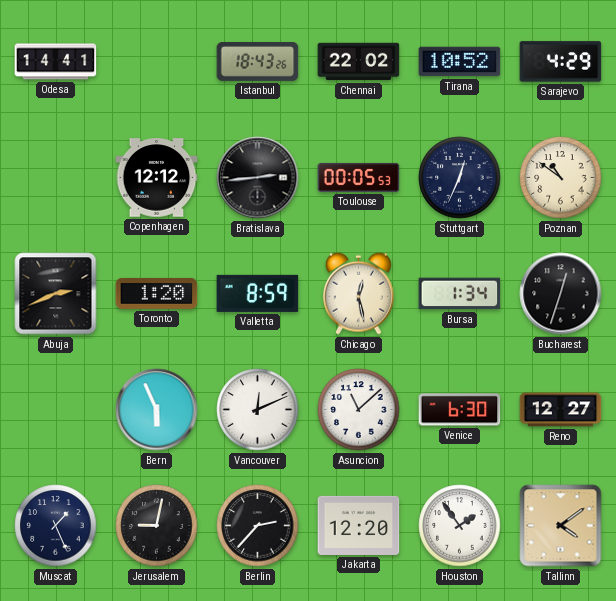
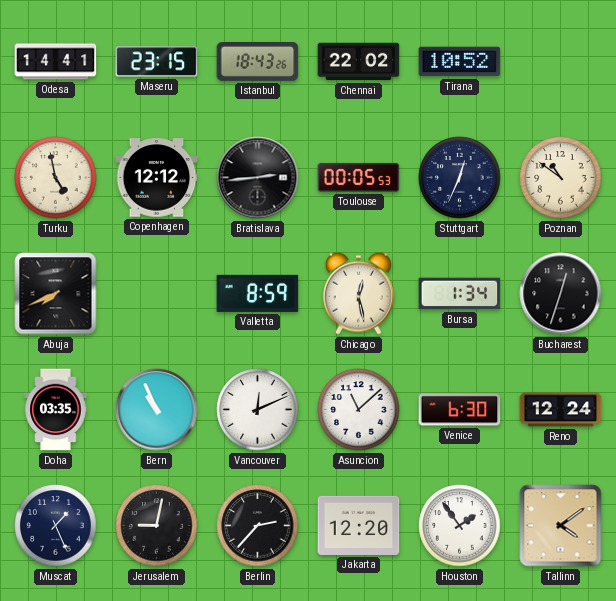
Maseru: none -> 23:15 (157, 62)
Sarajevo: 4:29 -> none (561, 62)
Turku: none -> 4:58 (56, 178)
Abuja: 2:41 -> 7:41 (56, 294)
Toronto: 1:20 -> none (157, 293)
Doha: none -> 03:35 (56, 410)
Bern: 5:56 -> 10:56 (157, 410)
Reno: 12:27 -> 12:24 (561, 410)
